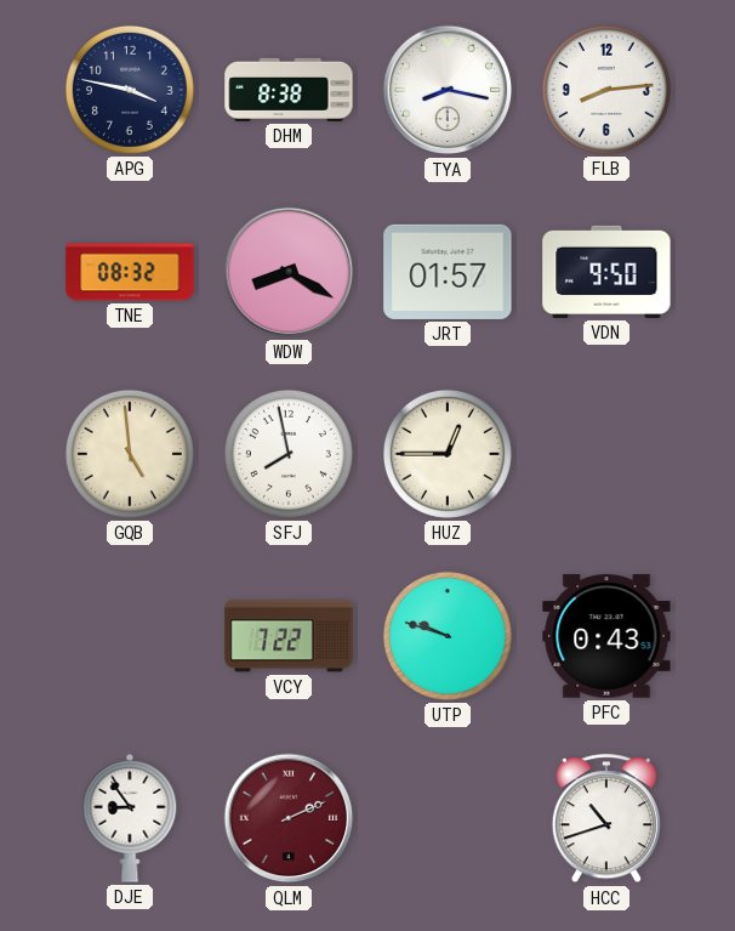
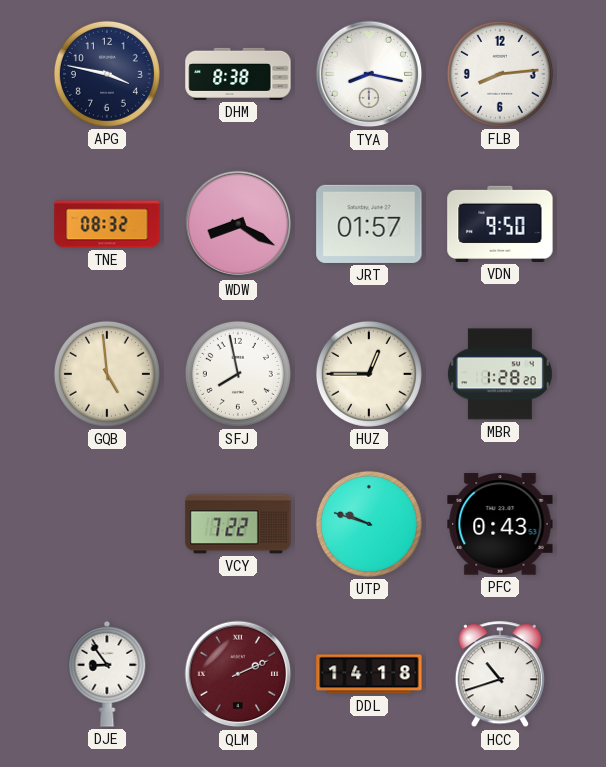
MBR: none -> 1:28 (500, 374)
DDL: none -> 14:18 (369, 674)
